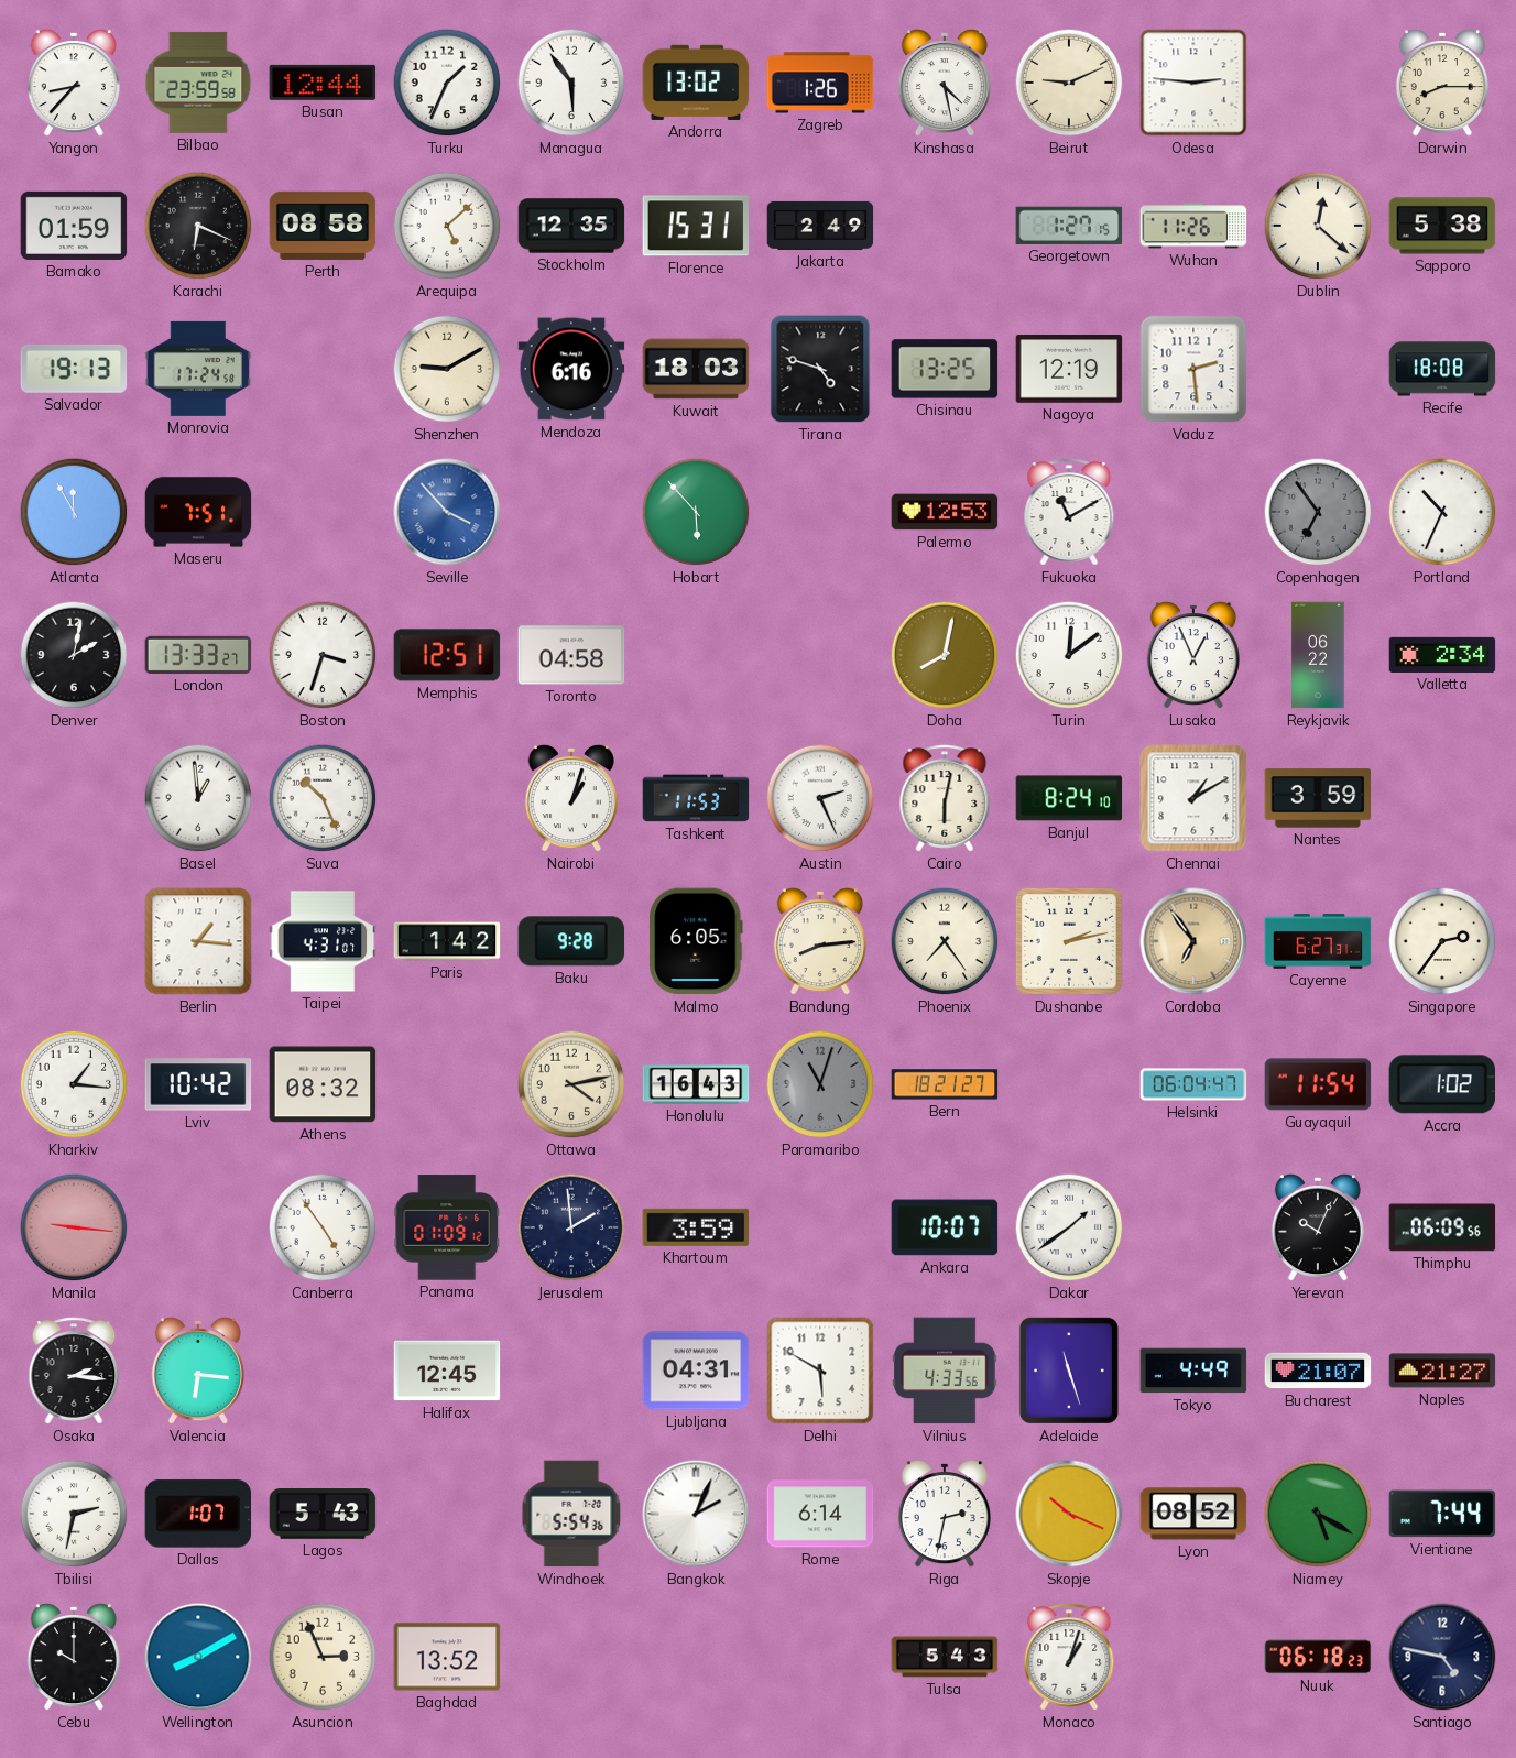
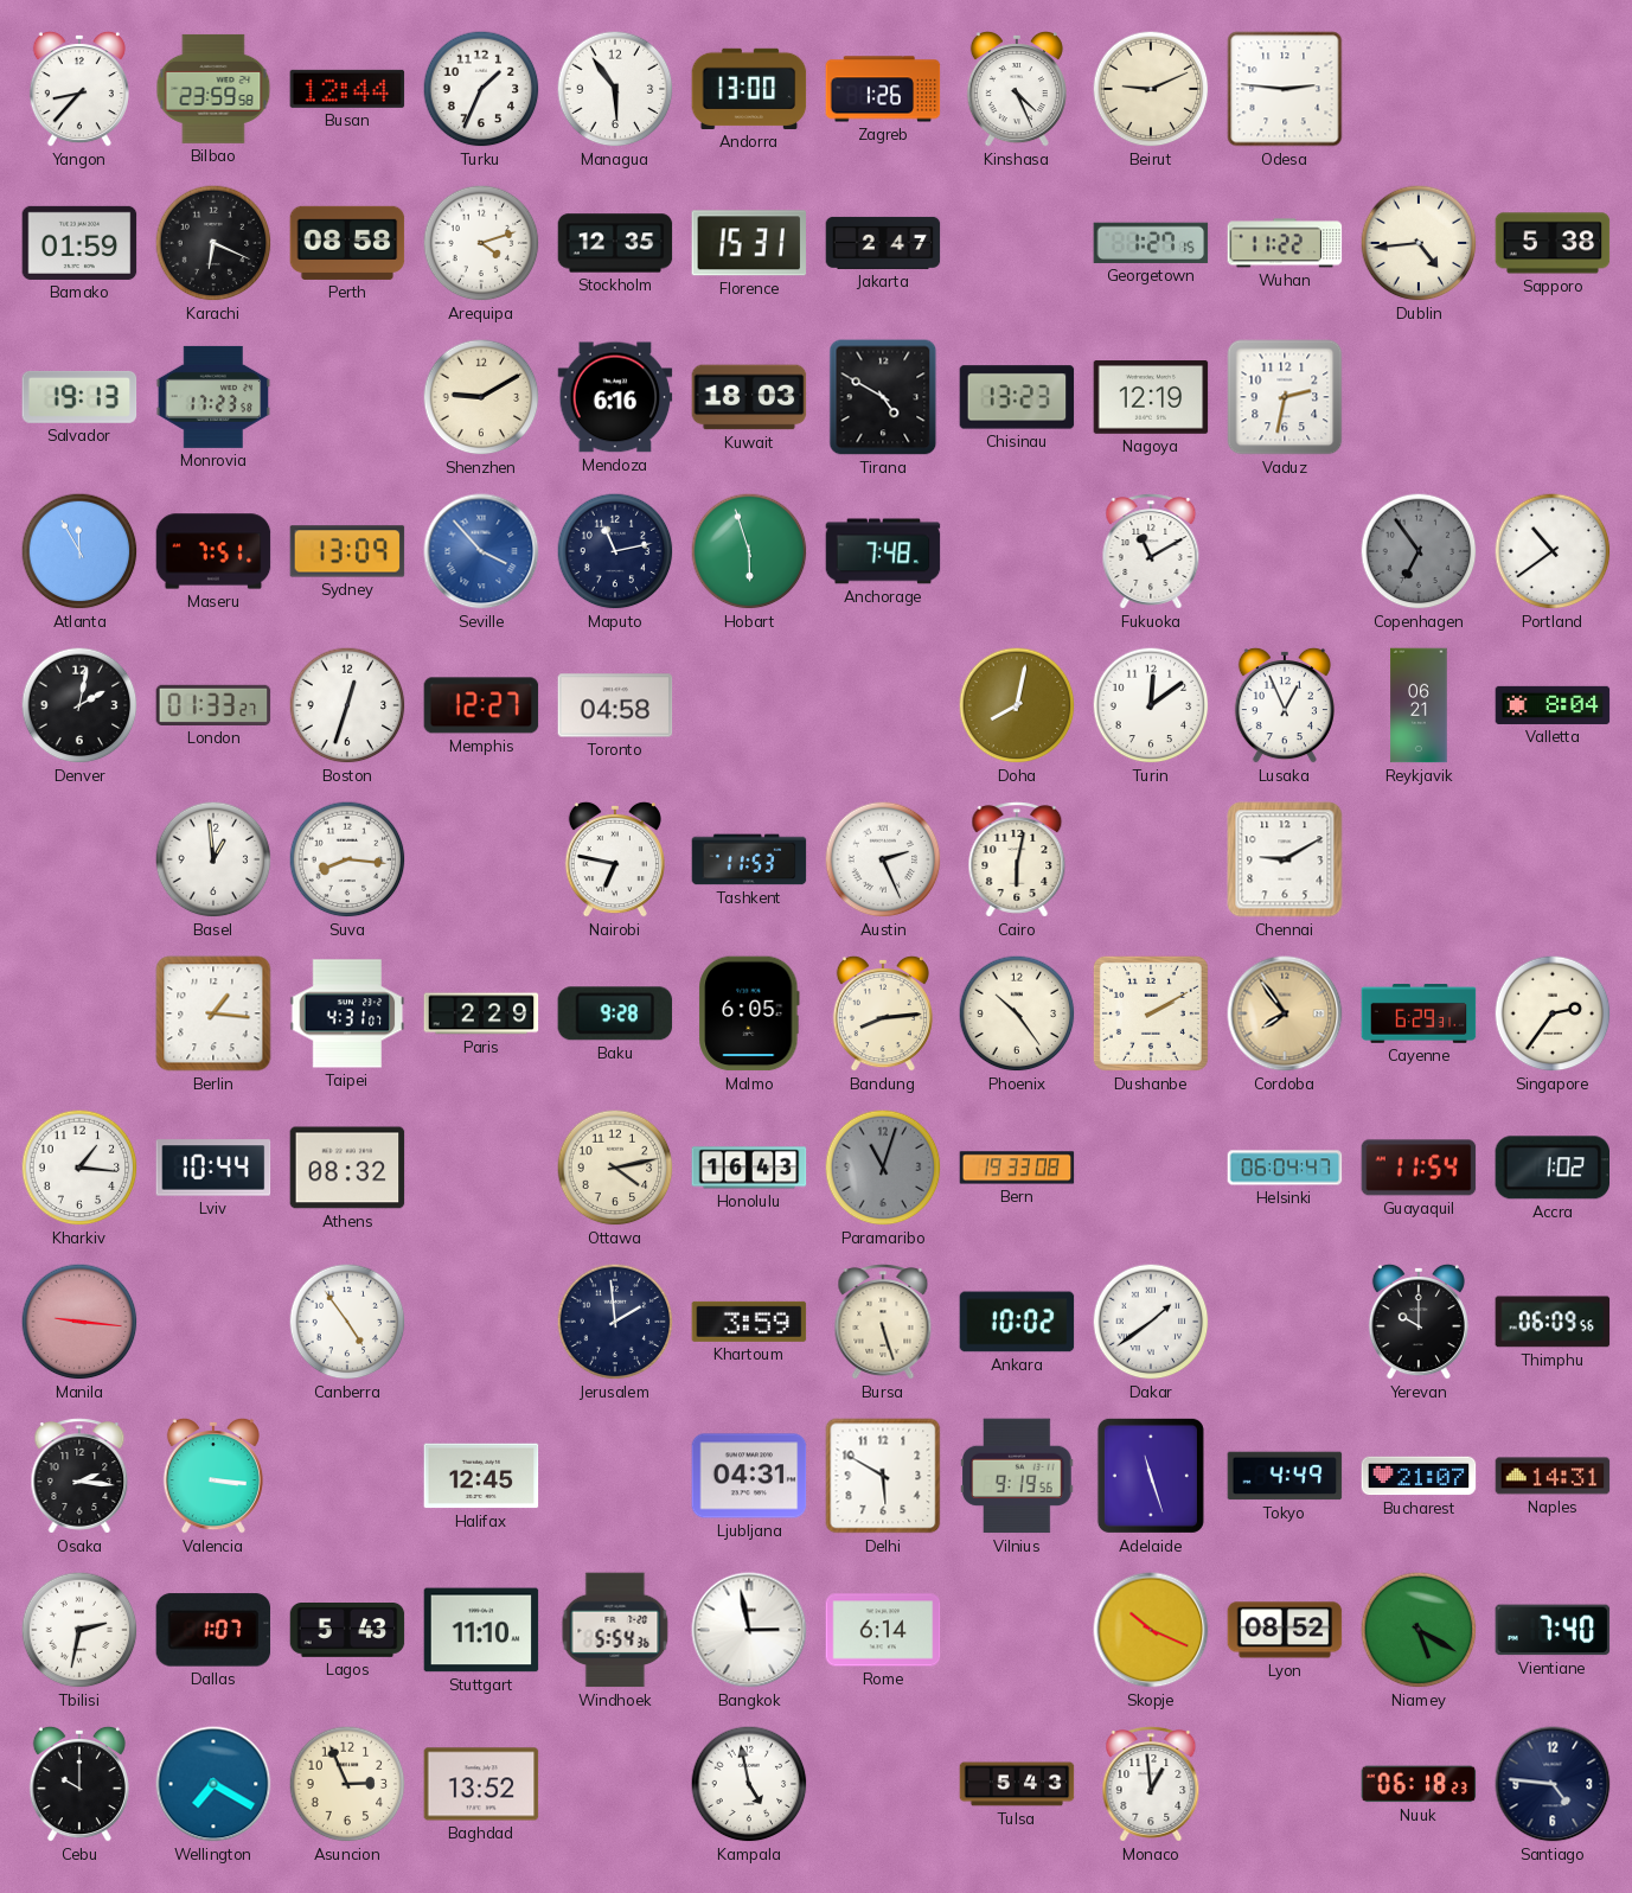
Andorra: 13:02 -> 13:00 (749, 89)
Kinshasa: 4:28 -> 4:26 (1017, 89)
Darwin: 8:15 -> none (1442, 83)
Arequipa: 5:08 -> 4:12 (481, 243)
Jakarta: 2:49 -> 2:47 (883, 243)
Wuhan: 11:26 -> 11:22 (1285, 243)
Dublin: 12:22 -> 4:44 (1419, 243)
Monrovia: 17:24 -> 17:23 (213, 397)
Tirana: 4:48 -> 4:50 (883, 397)
Chisinau: 13:25 -> 13:23 (1017, 397)
Vaduz: 2:29 -> 2:32 (1285, 397)
Recife: 18:08 -> none (1442, 369)
Sydney: none -> 13:09 (347, 551)
Maputo: none -> 11:13 (615, 551)
Hobart: 5:53 -> 5:57 (749, 551)
Anchorage: none -> 7:48 (883, 551)
Palermo: 12:53 -> none (945, 512)
Portland: 10:34 -> 10:39 (1553, 551)
London: 13:33 -> 01:33 (213, 705)
Boston: 3:33 -> 12:33 (347, 705)
Memphis: 12:51 -> 12:27 (481, 705)
Reykjavik: 06:22 -> 06:21 (1419, 705)
Valletta: 2:34 -> 8:04 (1553, 705)
Suva: 10:26 -> 8:16 (347, 859)
Nairobi: 1:03 -> 6:47 (615, 859)
Banjul: 8:24 -> none (1069, 798)
Chennai: 1:10 -> 9:10 (1285, 859)
Nantes: 3:59 -> none (1318, 798)
Paris: 1:42 -> 2:29 (481, 1013)
Phoenix: 7:24 -> 10:24 (1017, 1013)
Dushanbe: 2:13 -> 2:10 (1151, 1013)
Cordoba: 6:54 -> 7:54 (1285, 1013)
Cayenne: 6:27 -> 6:29 (1419, 1013)
Lviv: 10:42 -> 10:44 (213, 1168)
Bern: 18:21 -> 19:33 (1017, 1168)
Panama: 01:09 -> none (447, 1227)
Bursa: none -> 5:27 (883, 1322)
Ankara: 10:07 -> 10:02 (1017, 1322)
Yerevan: 10:04 -> 10:00 (1419, 1322)
Valencia: 6:16 -> 3:16 (213, 1476)
Vilnius: 4:33 -> 9:19 (1017, 1476)
Naples: 21:27 -> 14:31 (1553, 1476)
Stuttgart: none -> 11:10 (481, 1630)
Bangkok: 2:04 -> 2:58 (749, 1630)
Riga: 2:32 -> none (945, 1514)
Vientiane: 7:44 -> 7:40 (1553, 1630)
Wellington: 8:10 -> 7:20 (213, 1784)
Kampala: none -> 4:58 (749, 1784)
Monaco: 1:03 -> 12:59 (1151, 1784)
Santiago: 4:47 -> 4:46 (1553, 1784)
